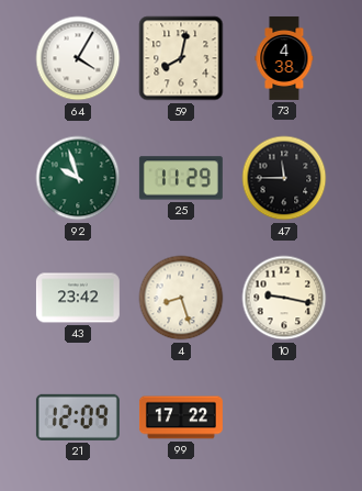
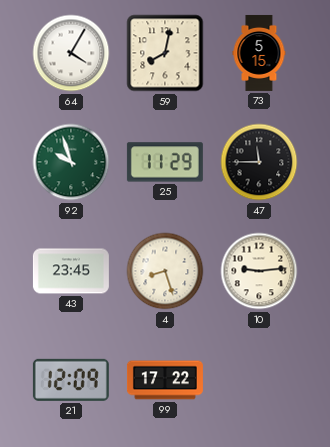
73: 4:38 -> 5:15 (259, 53)
43: 23:42 -> 23:45 (71, 271)
10: 9:17 -> 9:14 (259, 271)
